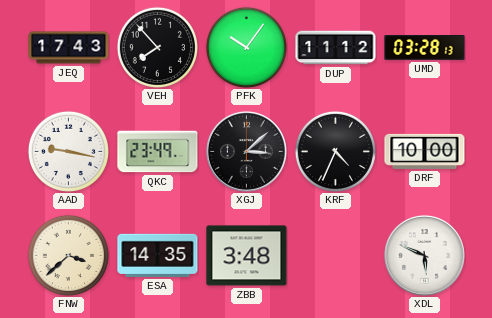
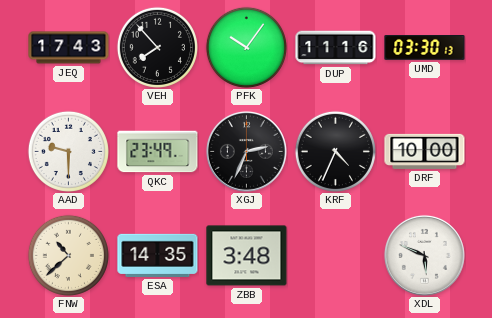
DUP: 11:12 -> 11:16 (336, 48)
UMD: 03:28 -> 03:30 (425, 48)
AAD: 9:17 -> 9:30 (68, 151)
XGJ: 3:08 -> 2:34 (246, 151)
FNW: 3:38 -> 10:38 (68, 255)
